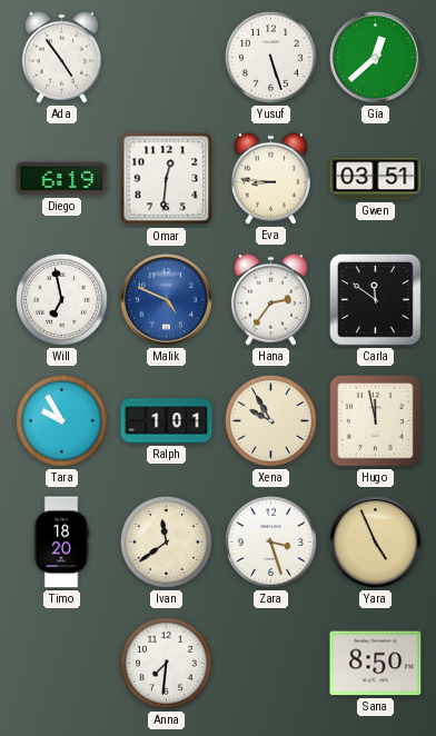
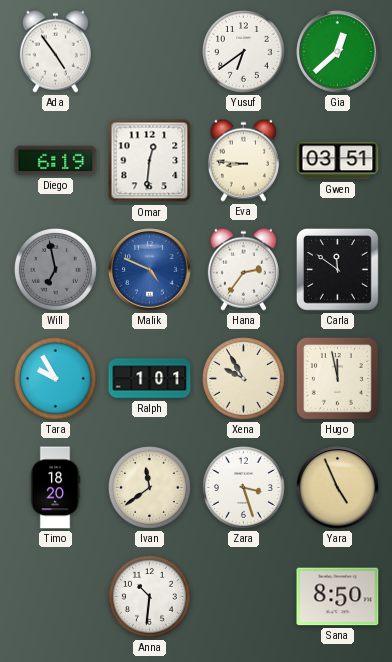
Yusuf: 5:27 -> 6:39 (244, 52)
Will dial: white -> grey (56, 270)
Anna: 7:31 -> 10:31 (150, 597)
